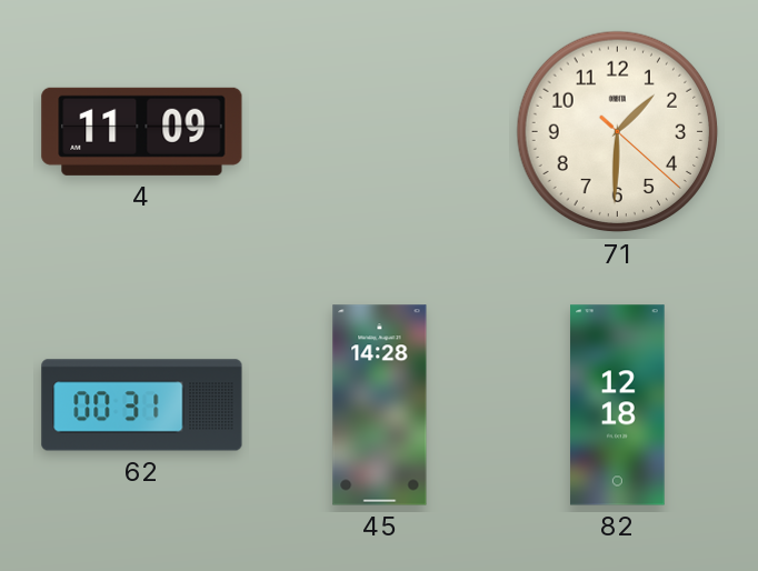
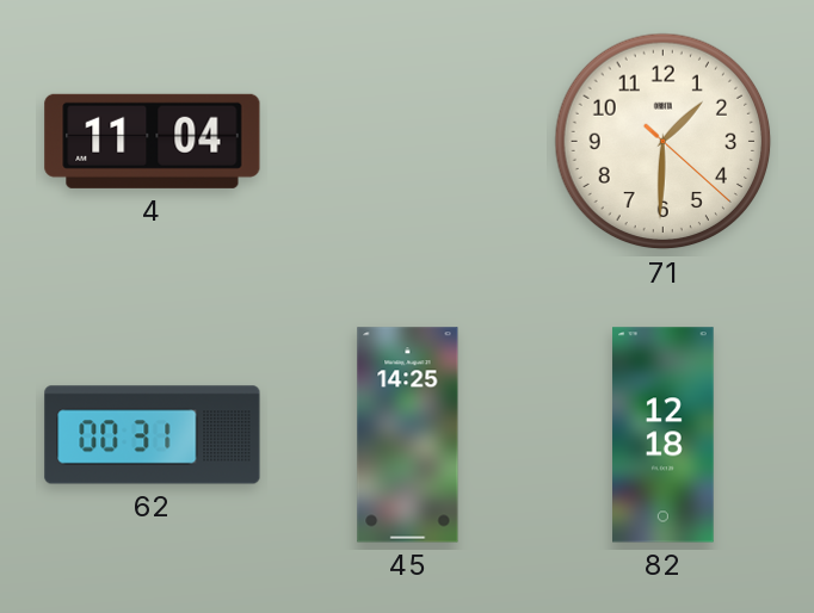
4: 11:09 -> 11:04 (153, 141)
45: 14:28 -> 14:25 (408, 435)
